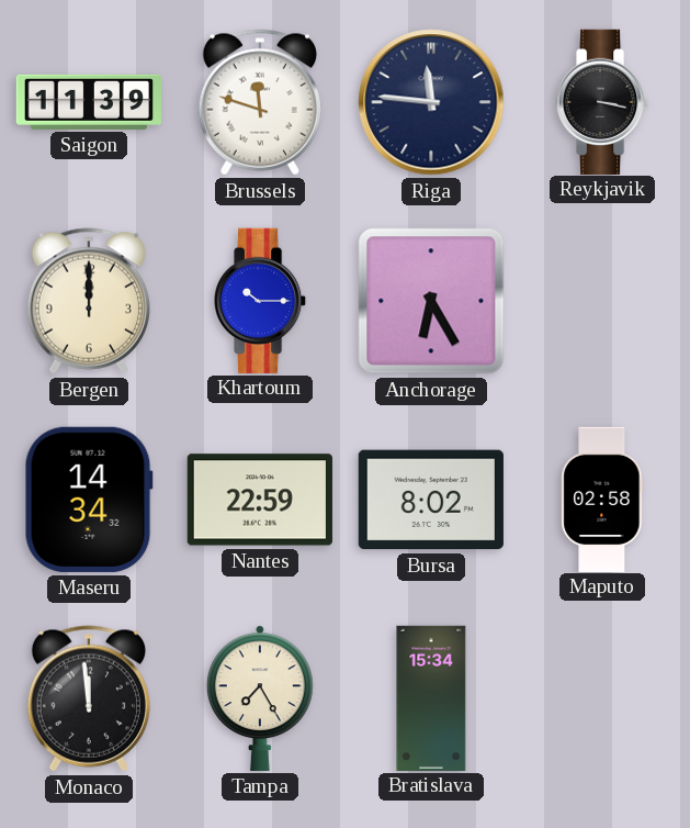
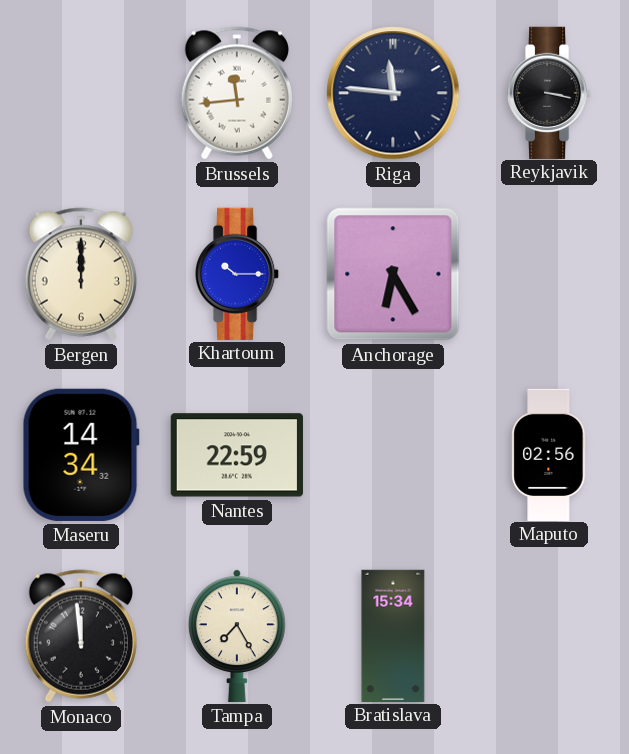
Saigon: 11:39 -> none (88, 102)
Brussels: 11:48 -> 11:44 (237, 93)
Bursa: 8:02 -> none (431, 500)
Maputo: 02:58 -> 02:56 (549, 454)
